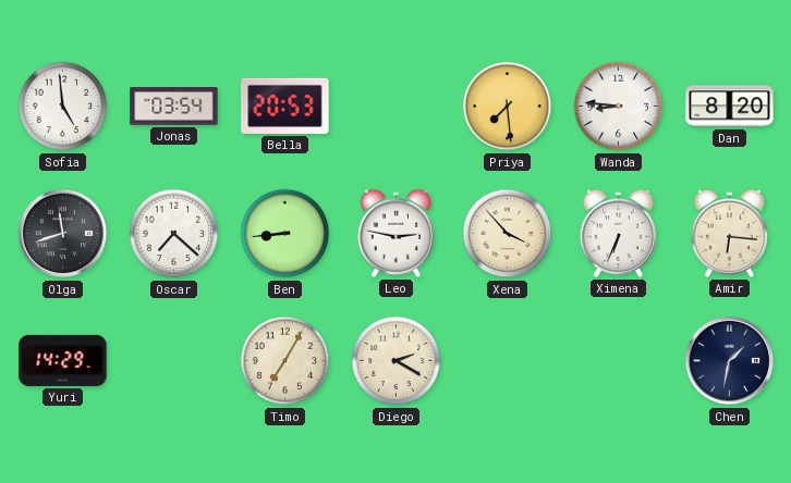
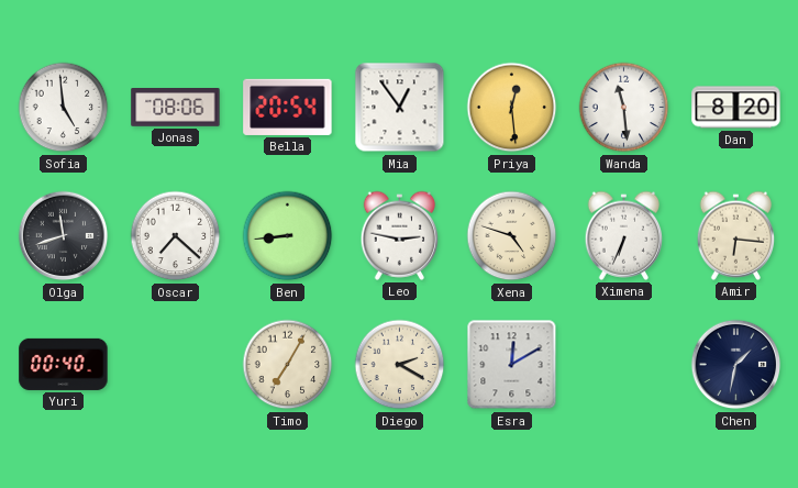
Jonas: 03:54 -> 08:06 (176, 108)
Bella: 20:53 -> 20:54 (288, 107)
Mia: none -> 12:54 (400, 108)
Priya: 7:29 -> 12:29 (512, 108)
Wanda: 8:46 -> 11:29 (624, 108)
Xena: 3:53 -> 4:48 (512, 236)
Yuri: 14:29 -> 00:40 (64, 364)
Esra: none -> 12:10 (512, 365)
